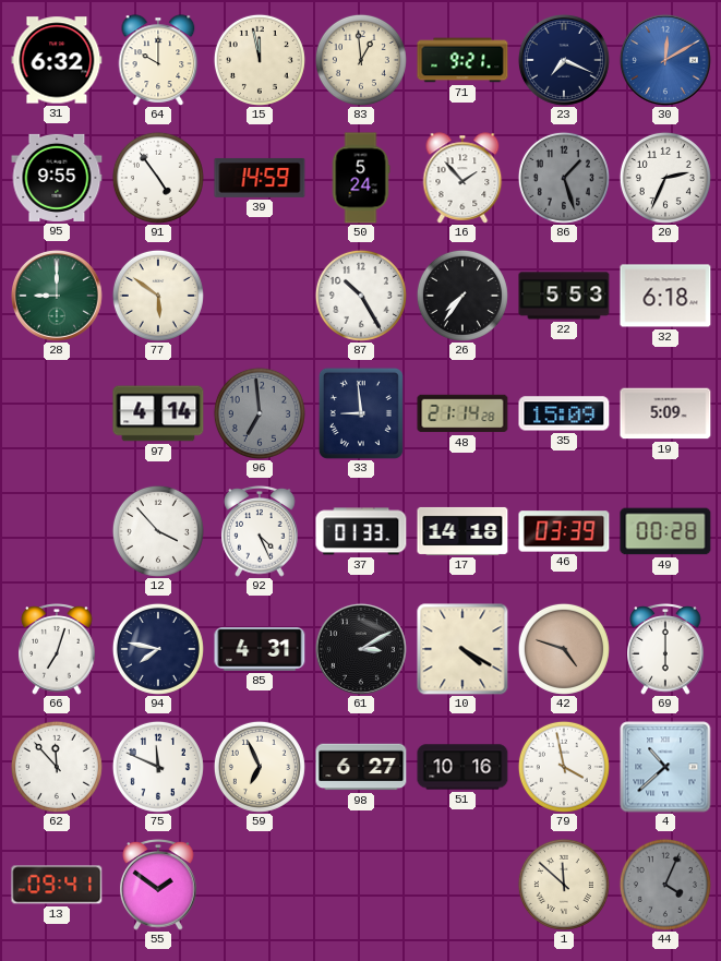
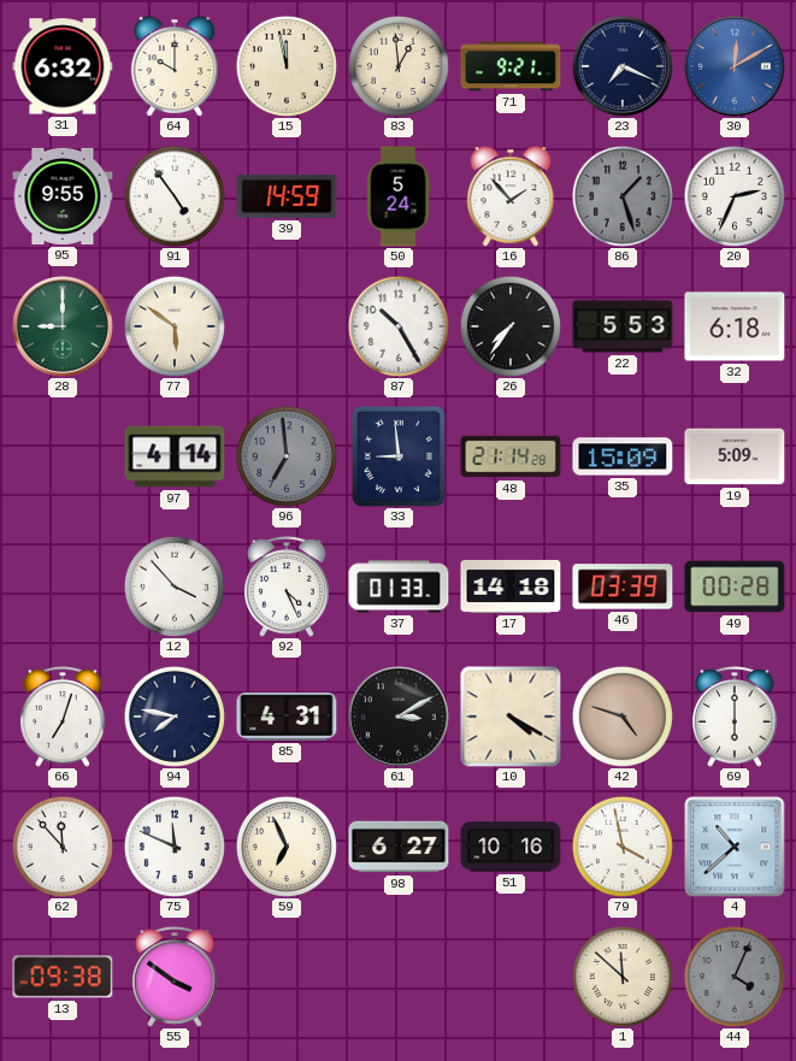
13: 09:41 -> 09:38 (63, 977)
55: 1:51 -> 3:51 (175, 978)
